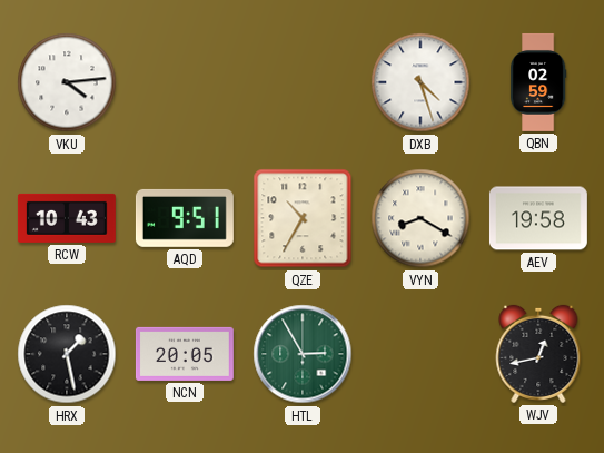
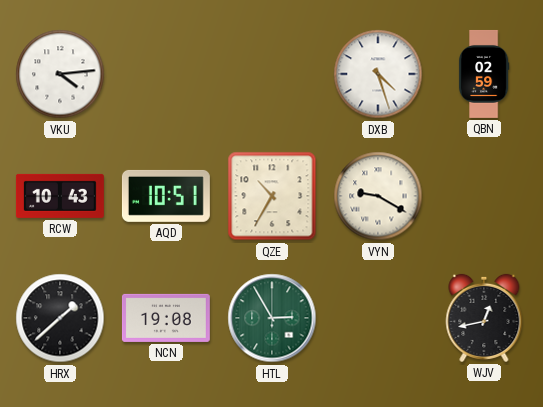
AQD: 9:51 -> 10:51 (166, 196)
VYN: 8:20 -> 9:20 (378, 196)
AEV: 19:58 -> none (538, 218)
HRX: 1:28 -> 1:38 (60, 318)
NCN: 20:05 -> 19:08 (166, 318)
